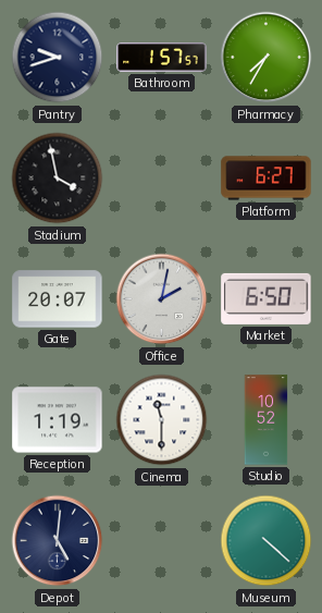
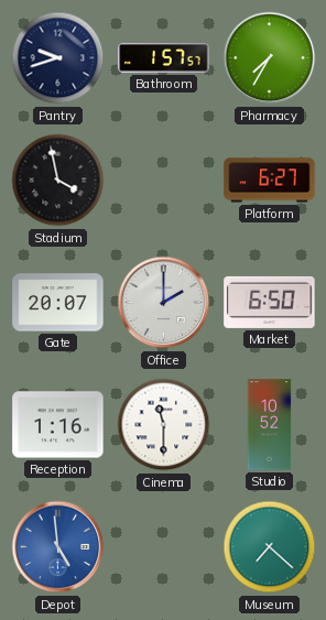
Office: 2:02 -> 2:00 (164, 303)
Reception: 1:19 -> 1:16 (58, 425)
Depot: 5:01 -> 4:59 (58, 547)
Depot dial: navy -> blue (58, 547)
Museum: 4:22 -> 7:22 (270, 547)
